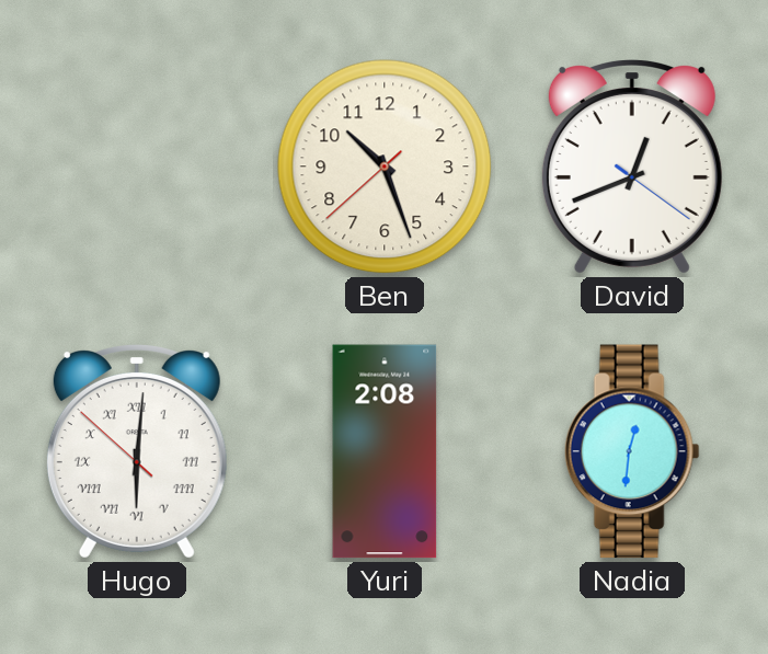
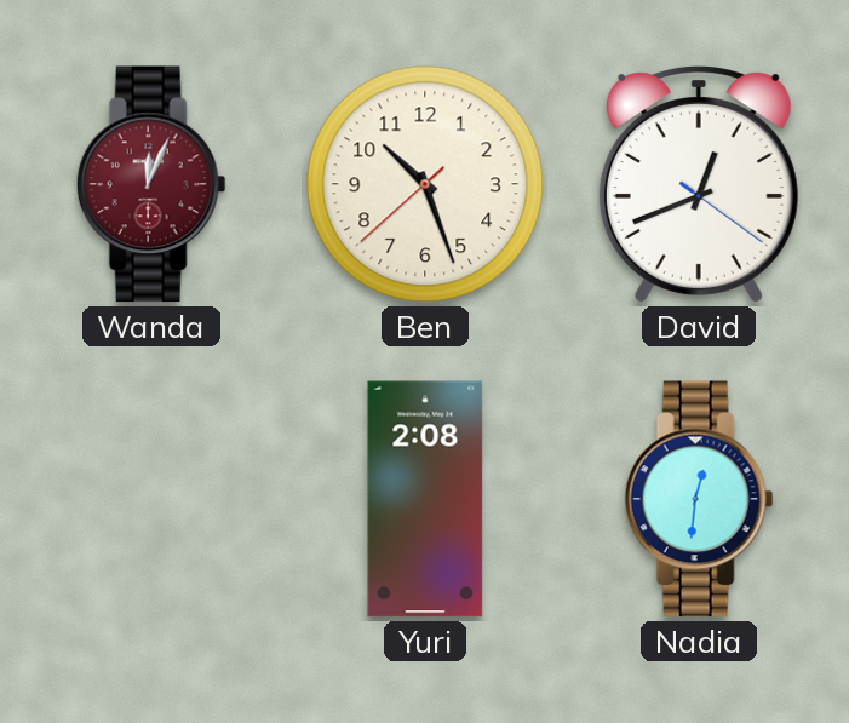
Wanda: none -> 12:04 (151, 184)
Hugo: 6:00 -> none (137, 452)
